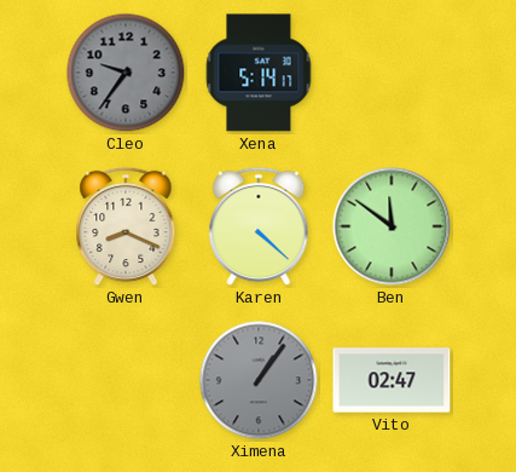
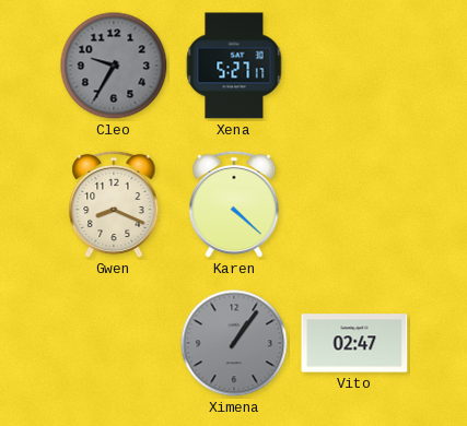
Cleo: 9:36 -> 9:35 (114, 66)
Xena: 5:14 -> 5:27 (234, 66)
Ben: 11:51 -> none (392, 226)
